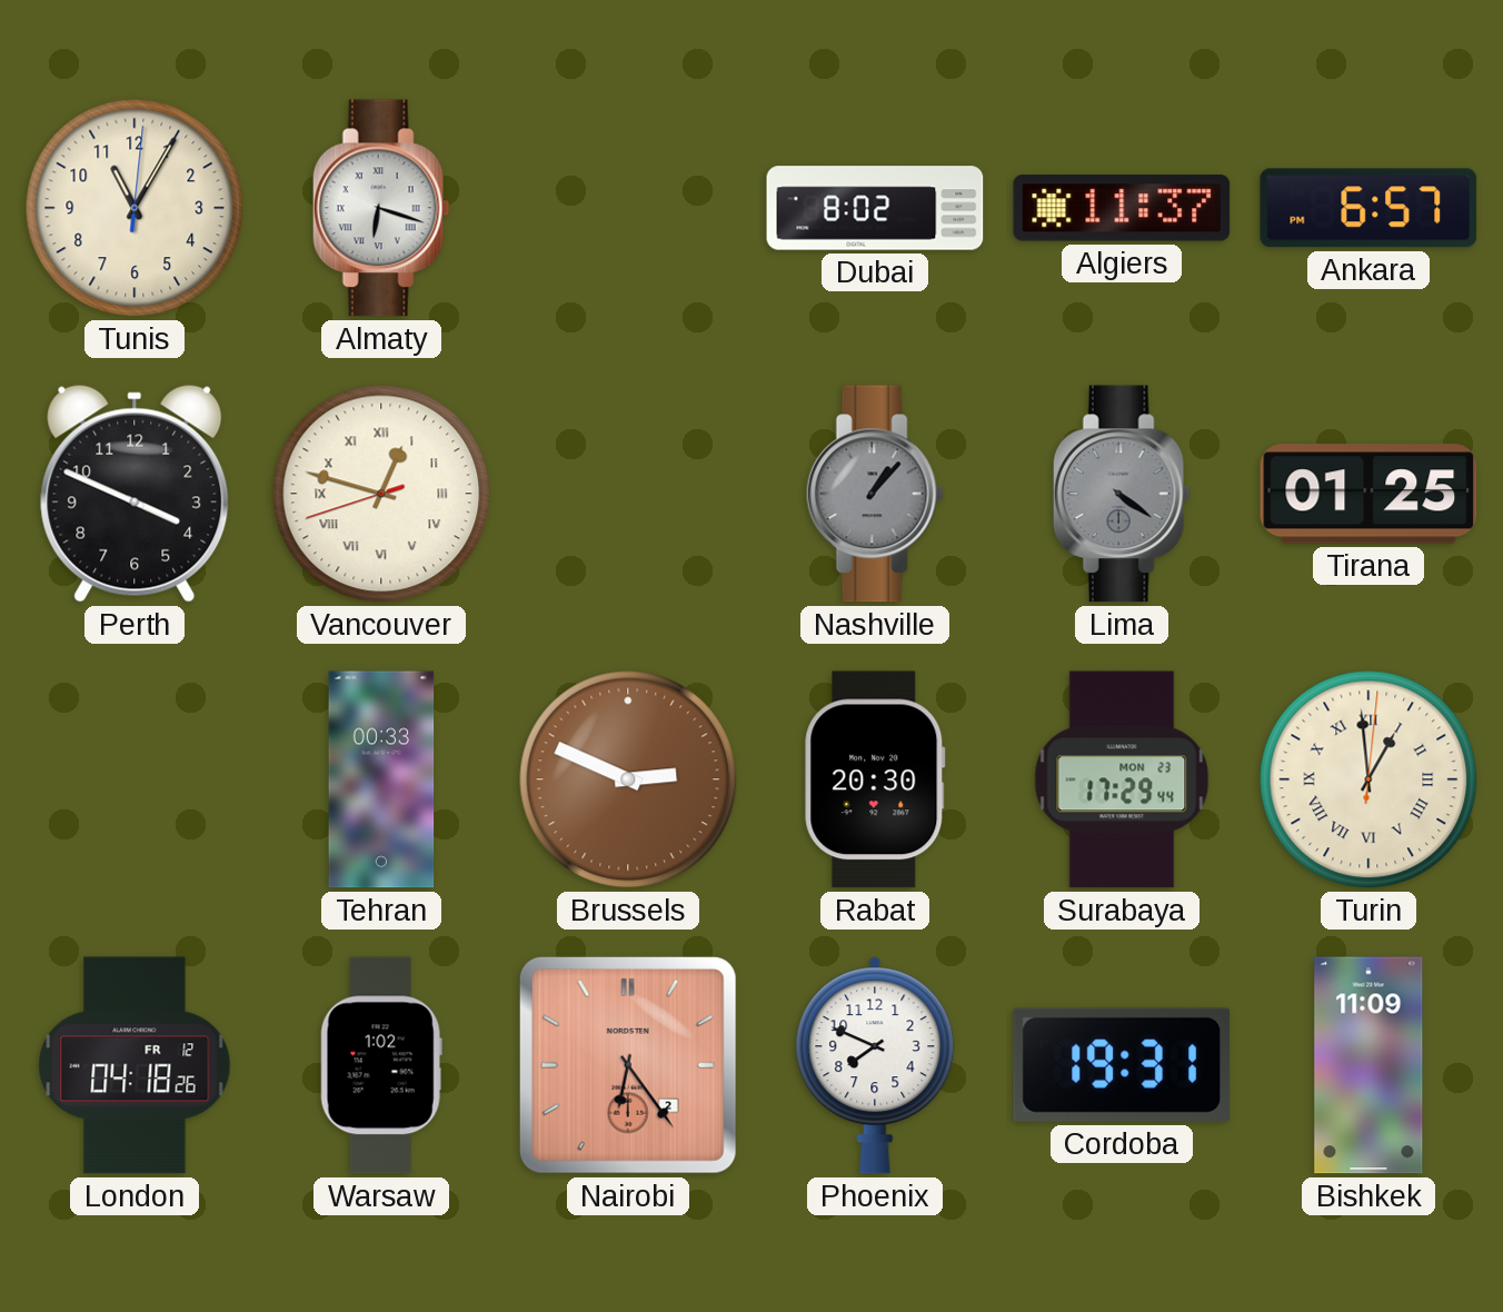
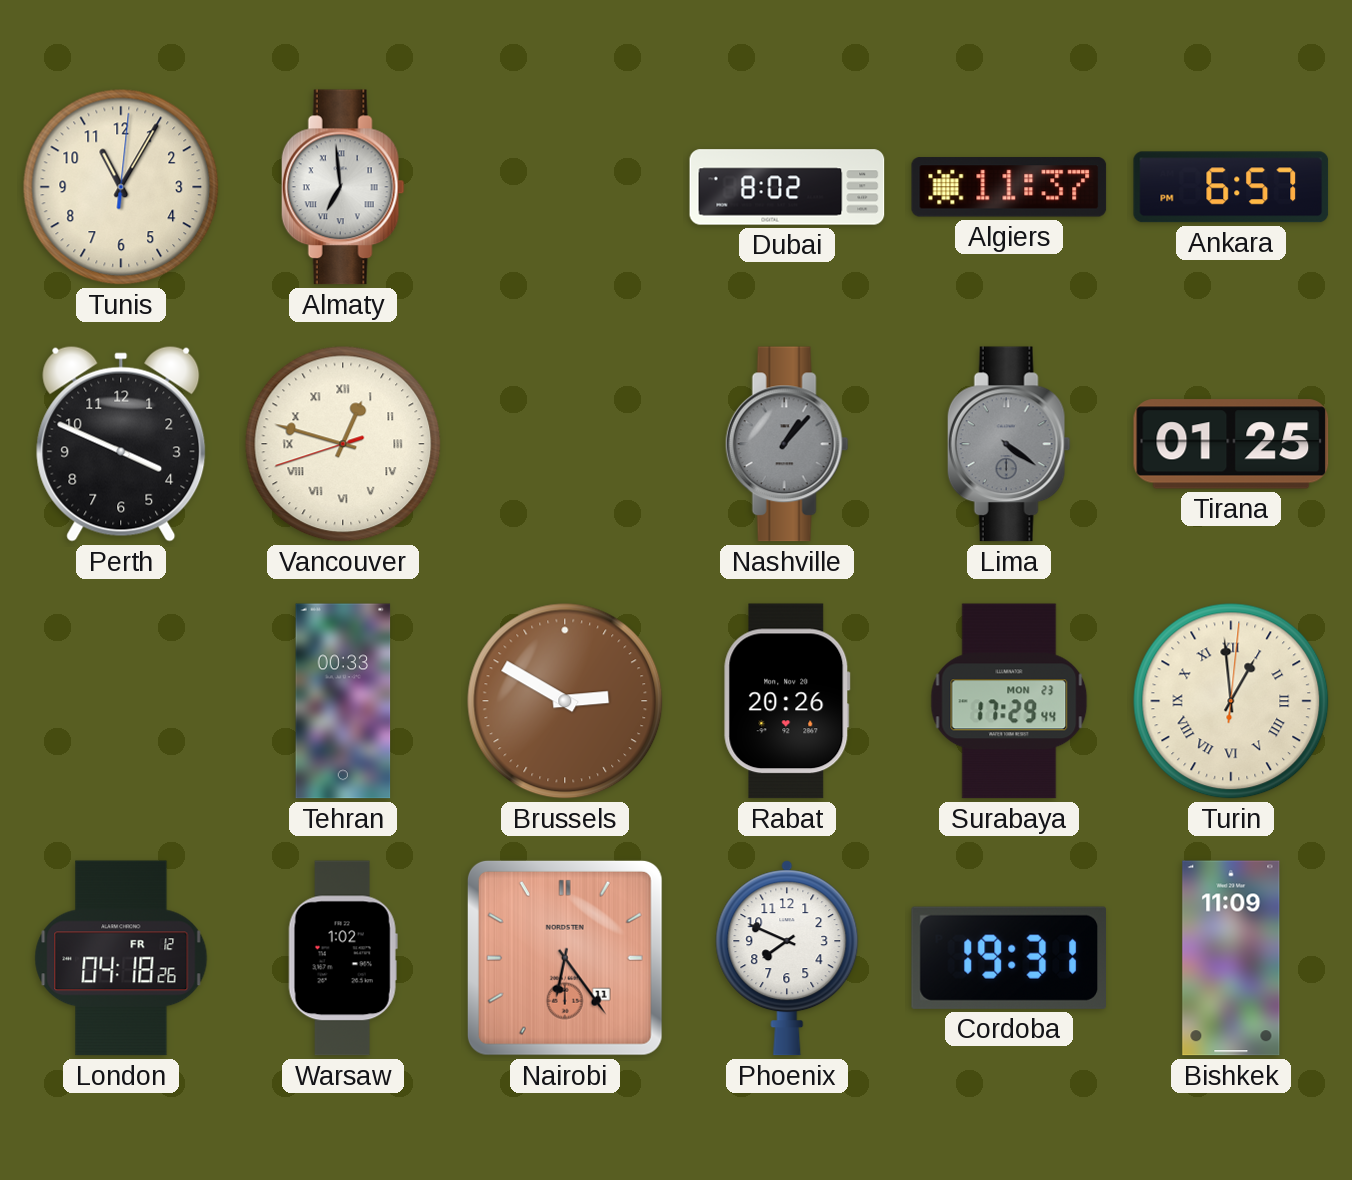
Almaty: 6:18 -> 6:59 (343, 187)
Brussels: 2:49 -> 2:50 (565, 701)
Rabat: 20:30 -> 20:26 (787, 701)
Nairobi date: 2 -> 11 (565, 958)
